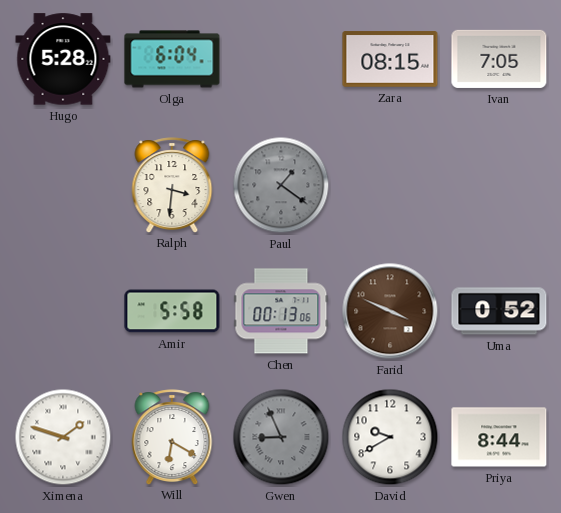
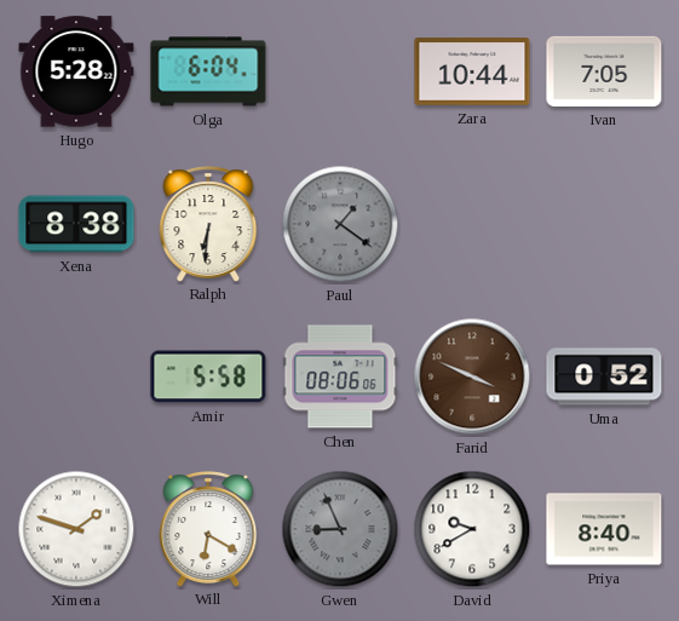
Zara: 08:15 -> 10:44 (472, 71)
Xena: none -> 8:38 (76, 224)
Ralph: 3:31 -> 6:31 (208, 224)
Chen: 00:13 -> 08:06 (340, 376)
Priya: 8:44 -> 8:40 (604, 529)
